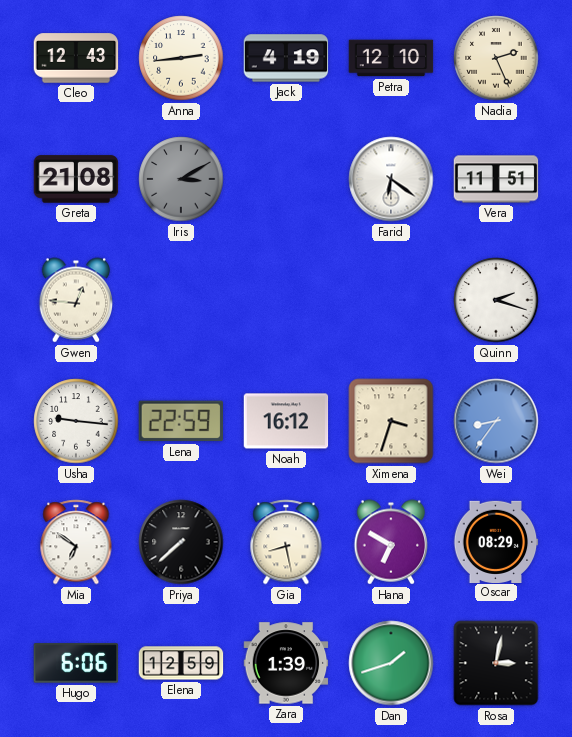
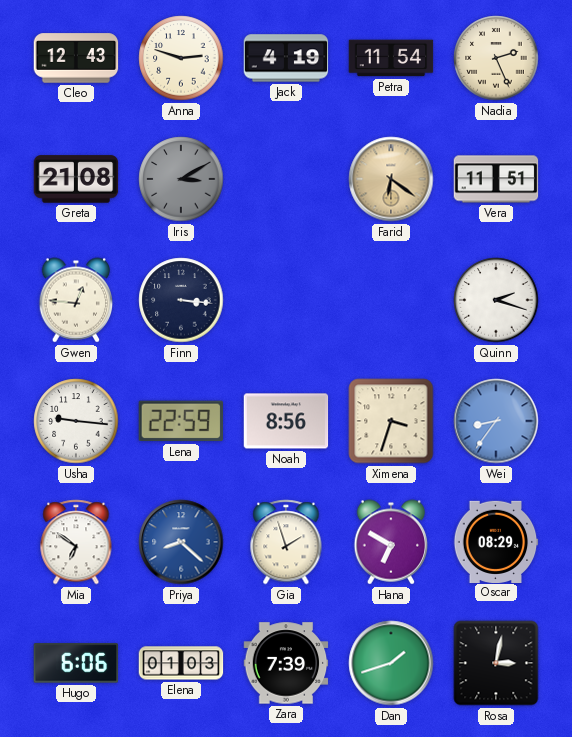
Anna: 2:44 -> 2:48 (181, 58)
Petra: 12:10 -> 11:54 (391, 58)
Farid dial: white -> champagne (391, 179)
Finn: none -> 3:16 (181, 300)
Noah: 16:12 -> 8:56 (286, 421)
Priya: 7:38 -> 8:22 (181, 542)
Priya dial: black -> blue (181, 542)
Gia: 8:28 -> 1:57 (286, 542)
Elena: 12:59 -> 01:03 (181, 663)
Zara: 1:39 -> 7:39 (286, 663)
